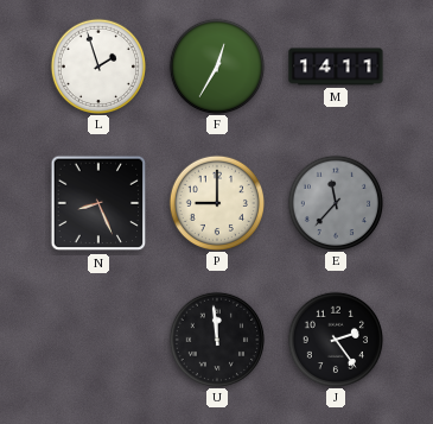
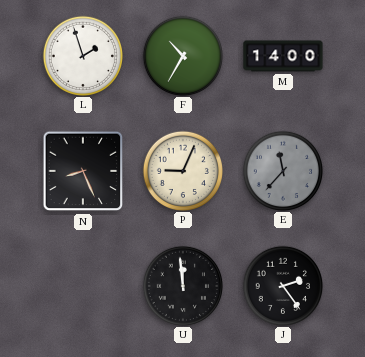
F: 12:35 -> 10:35 (182, 55)
M: 14:11 -> 14:00 (283, 56)
P: 9:00 -> 9:04 (182, 170)
